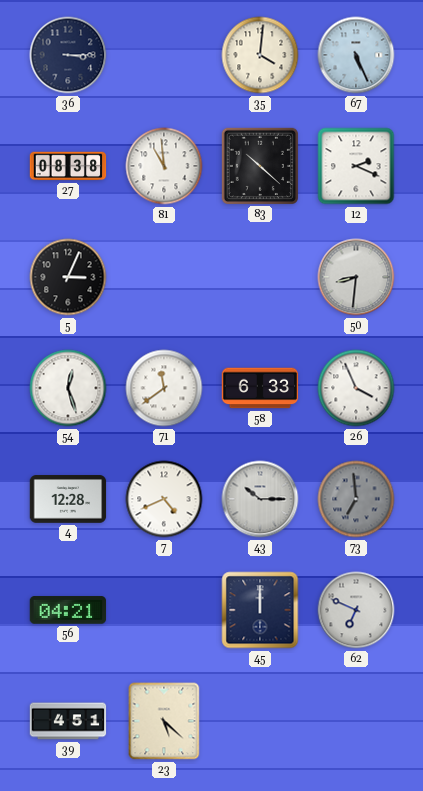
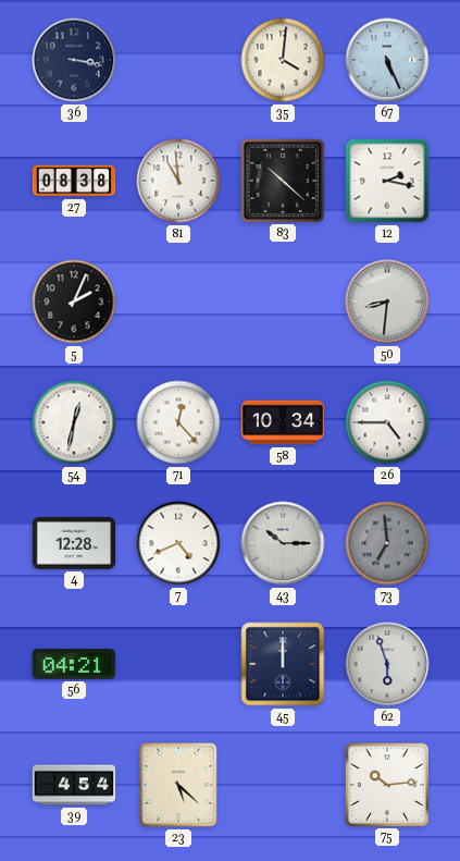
36: 3:15 -> 3:17 (74, 60)
12: 2:19 -> 2:17 (387, 181)
5: 3:04 -> 2:04 (74, 302)
54: 12:27 -> 12:32 (74, 422)
71: 11:39 -> 12:23 (178, 422)
58: 6:33 -> 10:34 (283, 422)
26: 3:56 -> 4:45 (387, 422)
62: 6:49 -> 5:57 (387, 664)
39: 4:51 -> 4:54 (74, 785)
75: none -> 10:14 (386, 784)
